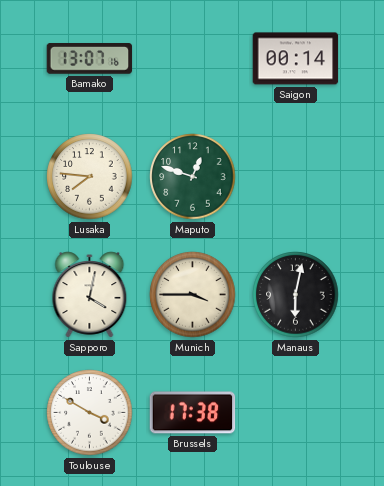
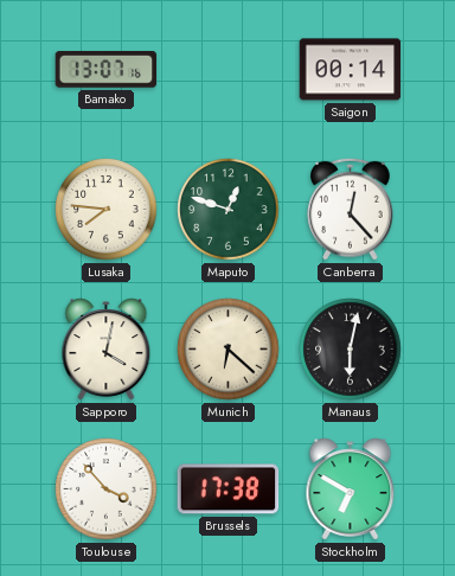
Canberra: none -> 12:23 (351, 209)
Munich: 3:45 -> 6:22 (229, 350)
Toulouse: 3:50 -> 3:53 (107, 489)
Stockholm: none -> 6:50 (351, 489)
